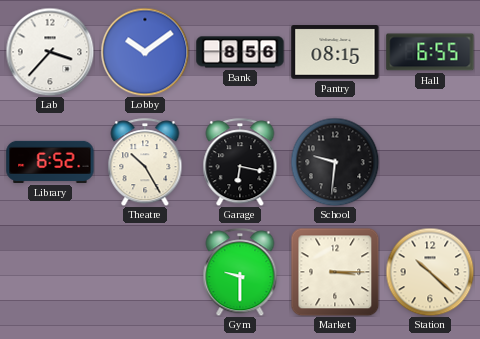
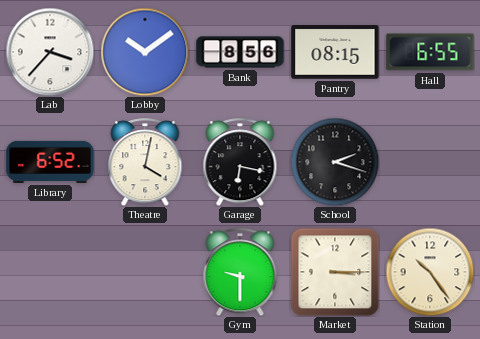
Theatre: 10:25 -> 4:02 (145, 162)
School: 9:31 -> 2:18 (335, 162)
Station: 10:22 -> 10:24 (430, 272)
